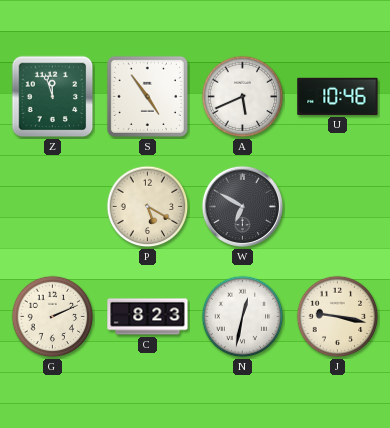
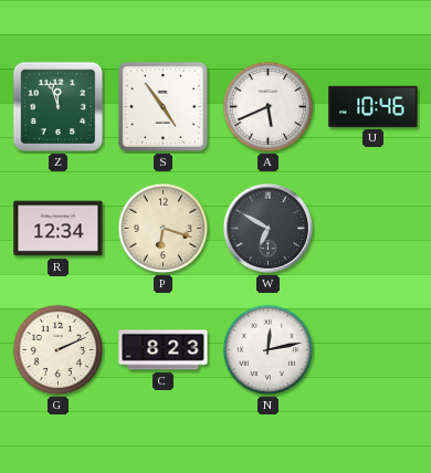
R: none -> 12:34 (59, 229)
P: 5:20 -> 6:18 (164, 229)
N: 12:32 -> 12:13 (269, 350)
J: 9:17 -> none (338, 317)
